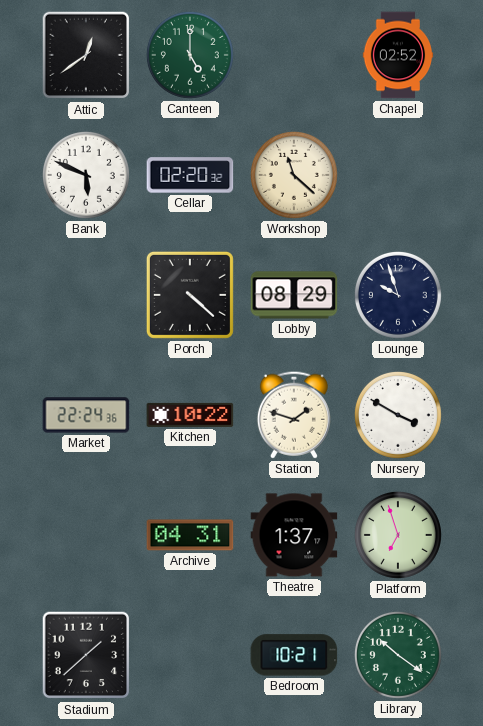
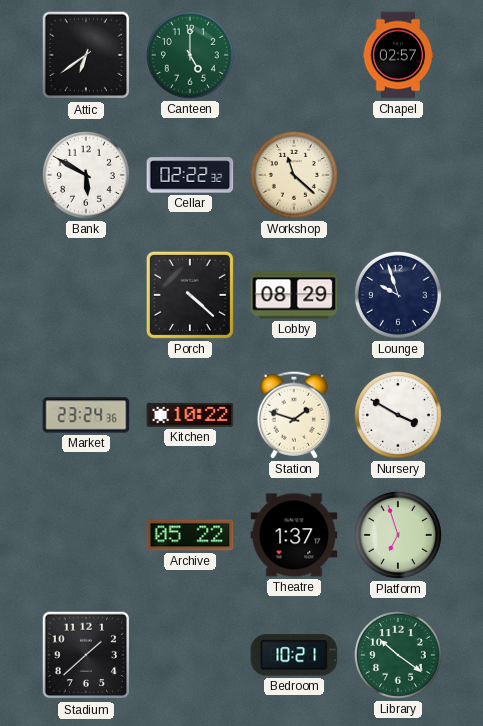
Attic: 12:39 -> 6:39 (86, 55)
Chapel: 02:52 -> 02:57 (398, 55)
Bank: 5:49 -> 5:50 (86, 175)
Cellar: 02:20 -> 02:22 (190, 175)
Market: 22:24 -> 23:24 (86, 415)
Archive: 04:31 -> 05:22 (190, 535)
